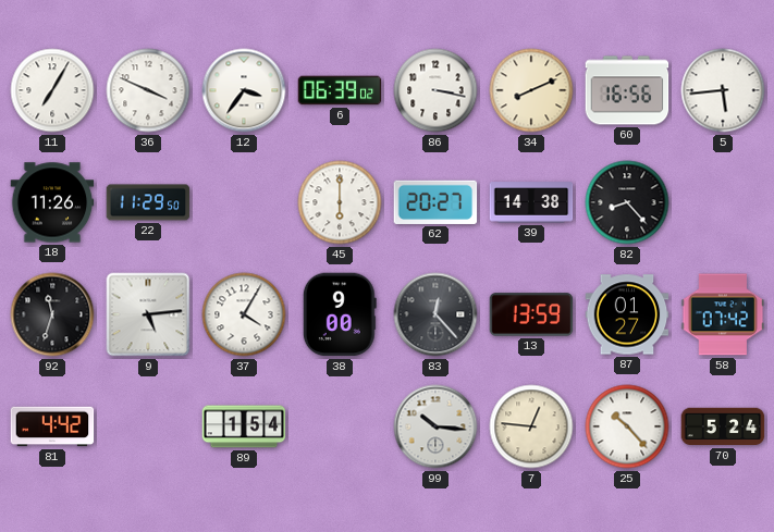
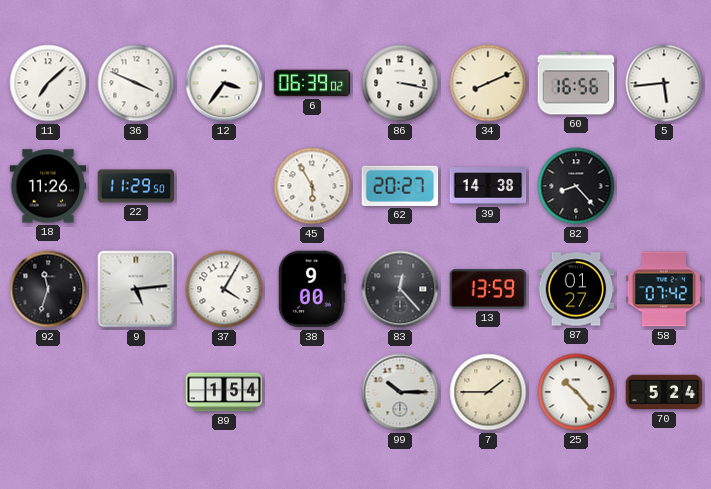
11: 7:05 -> 7:08 (48, 83)
45: 6:00 -> 5:55 (312, 186)
81: 4:42 -> none (52, 426)
99: 10:16 -> 10:15 (400, 392)
7: 12:46 -> 1:45 (488, 392)
